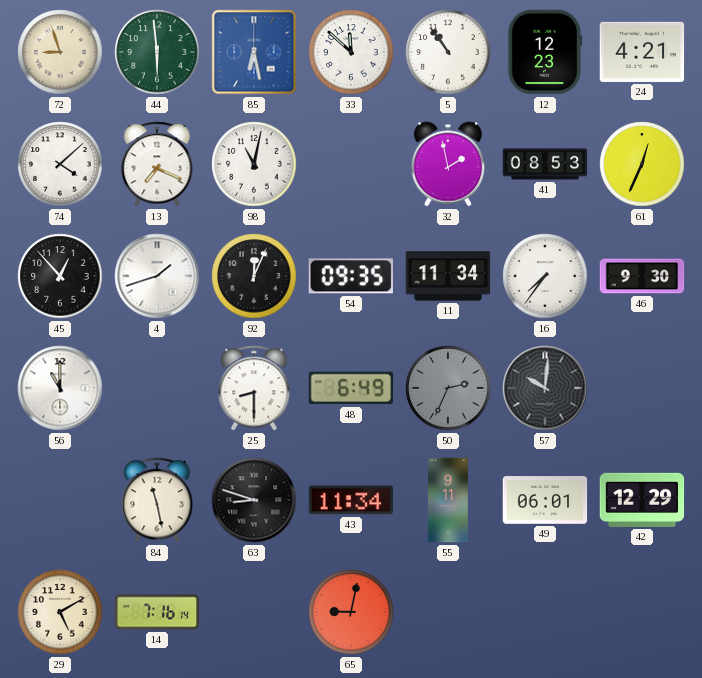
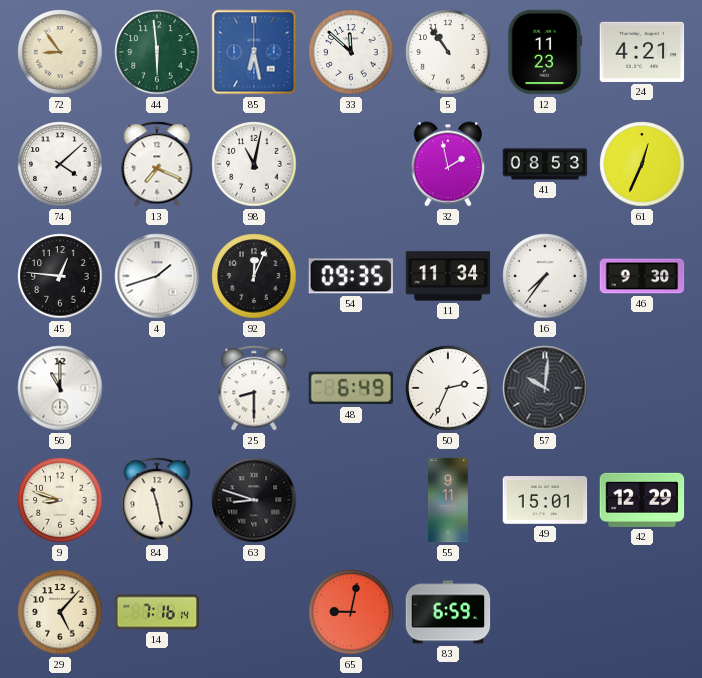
72: 8:57 -> 8:54 (60, 52)
12: 12:23 -> 11:23 (545, 52)
45: 12:53 -> 12:46 (60, 276)
50 dial: grey -> white (448, 388)
9: none -> 8:48 (60, 500)
43: 11:34 -> none (351, 500)
49: 06:01 -> 15:01 (545, 500)
29: 5:10 -> 5:07 (60, 612)
83: none -> 6:59 (448, 612)
